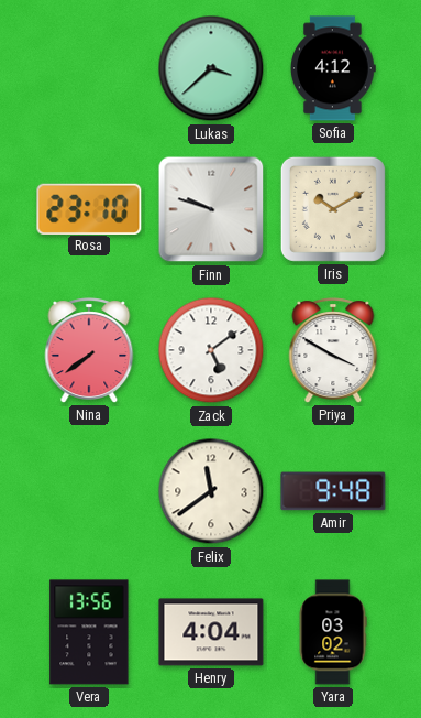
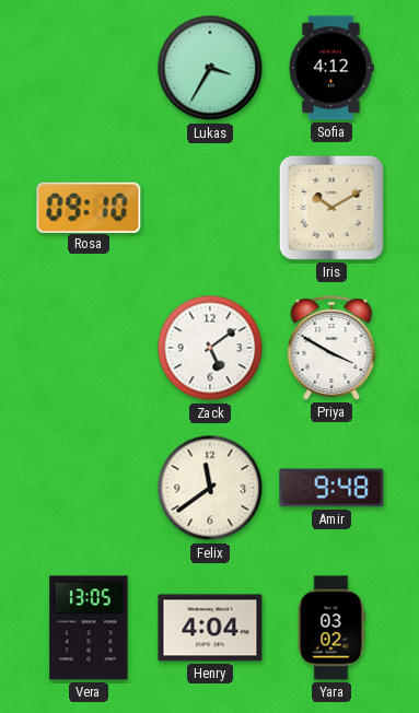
Lukas: 3:38 -> 3:35 (210, 68)
Rosa: 23:10 -> 09:10 (89, 207)
Finn: 9:48 -> none (211, 209)
Nina: 7:39 -> none (89, 350)
Vera: 13:56 -> 13:05 (89, 628)
